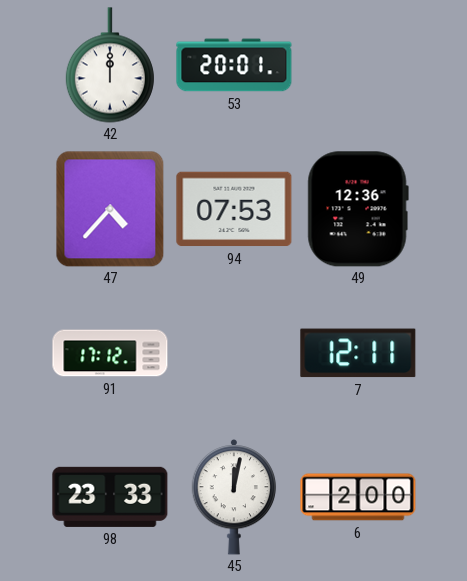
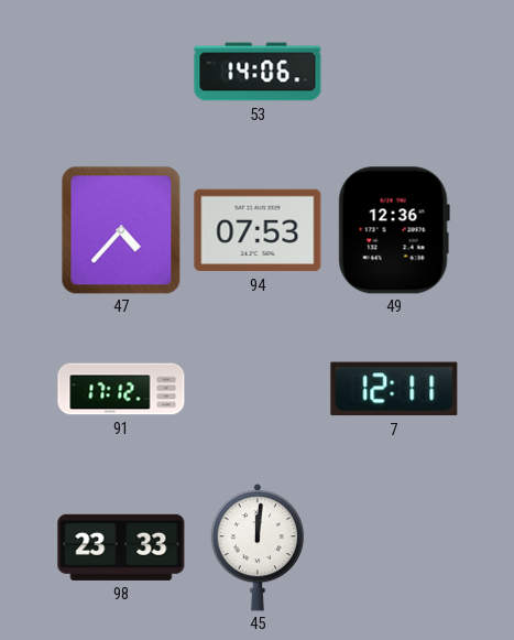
42: 12:00 -> none (110, 65)
53: 20:01 -> 14:06 (258, 72)
45: 12:02 -> 12:01 (258, 549)
6: 2:00 -> none (358, 497)
